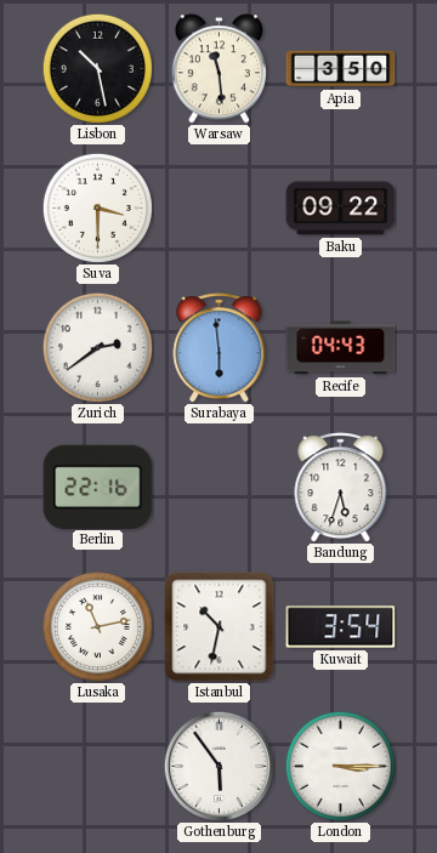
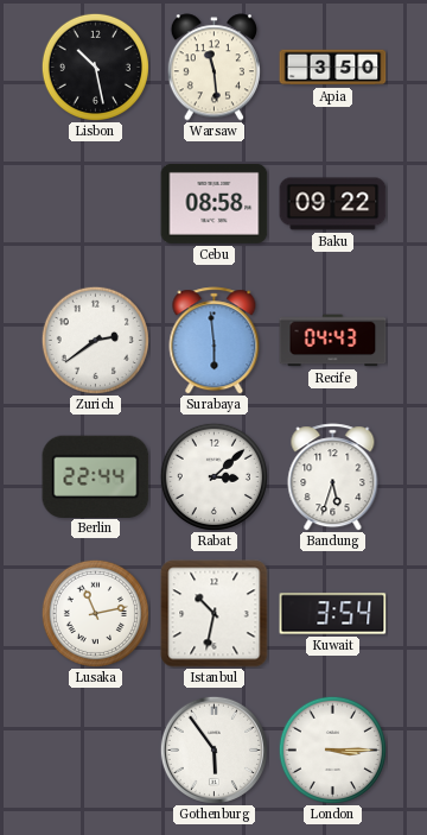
Suva: 3:30 -> none (97, 207)
Cebu: none -> 08:58 (215, 203)
Berlin: 22:16 -> 22:44 (96, 476)
Rabat: none -> 3:08 (213, 476)
